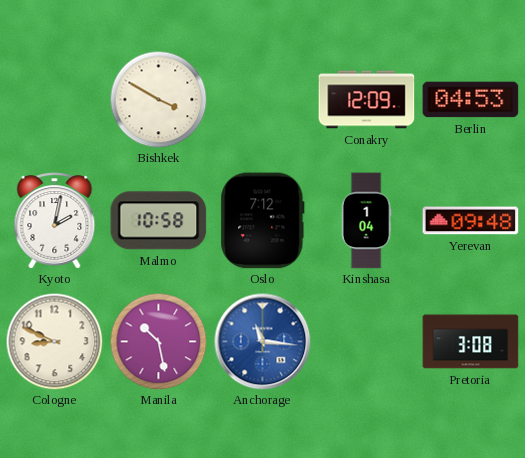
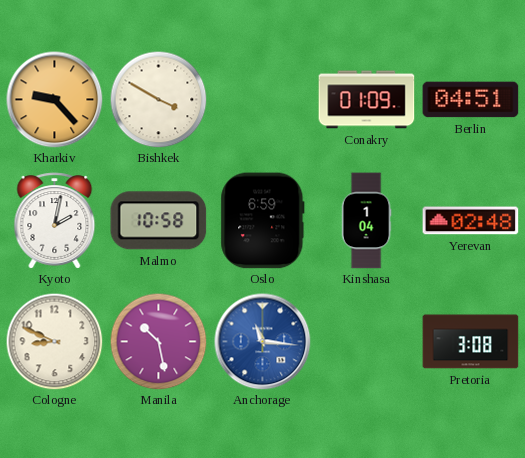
Kharkiv: none -> 9:23 (55, 100)
Conakry: 12:09 -> 01:09 (367, 100)
Berlin: 04:53 -> 04:51 (471, 100)
Oslo: 7:12 -> 6:59 (263, 221)
Yerevan: 09:48 -> 02:48 (471, 221)
